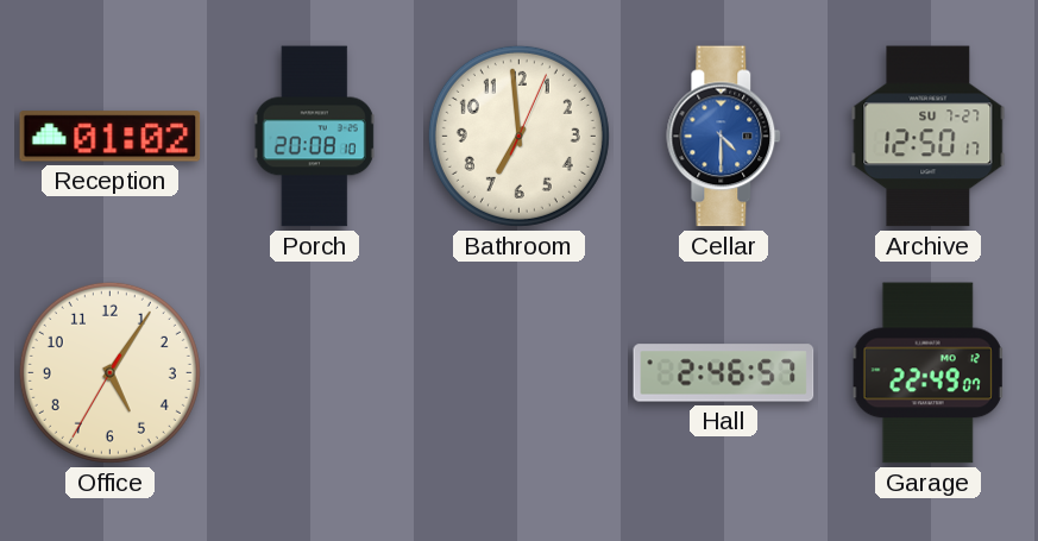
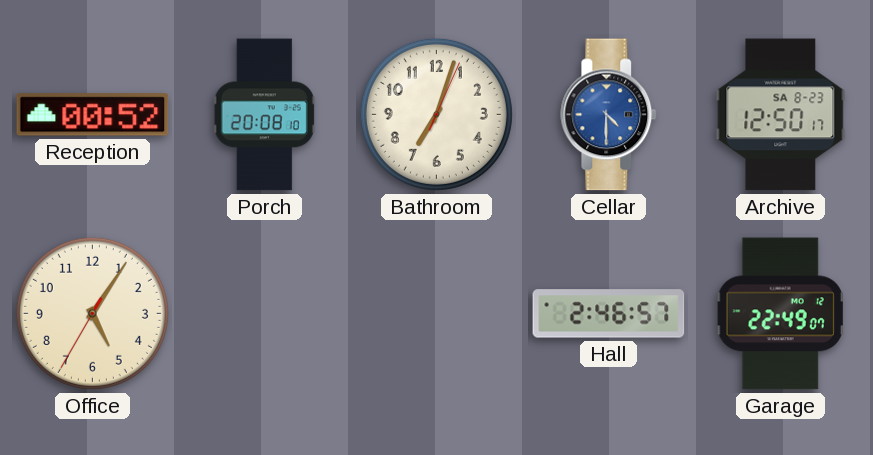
Reception: 01:02 -> 00:52 (93, 115)
Bathroom: 6:59 -> 7:03 (436, 114)
Archive date: SU 7-27 -> SA 8-23 (781, 115)
